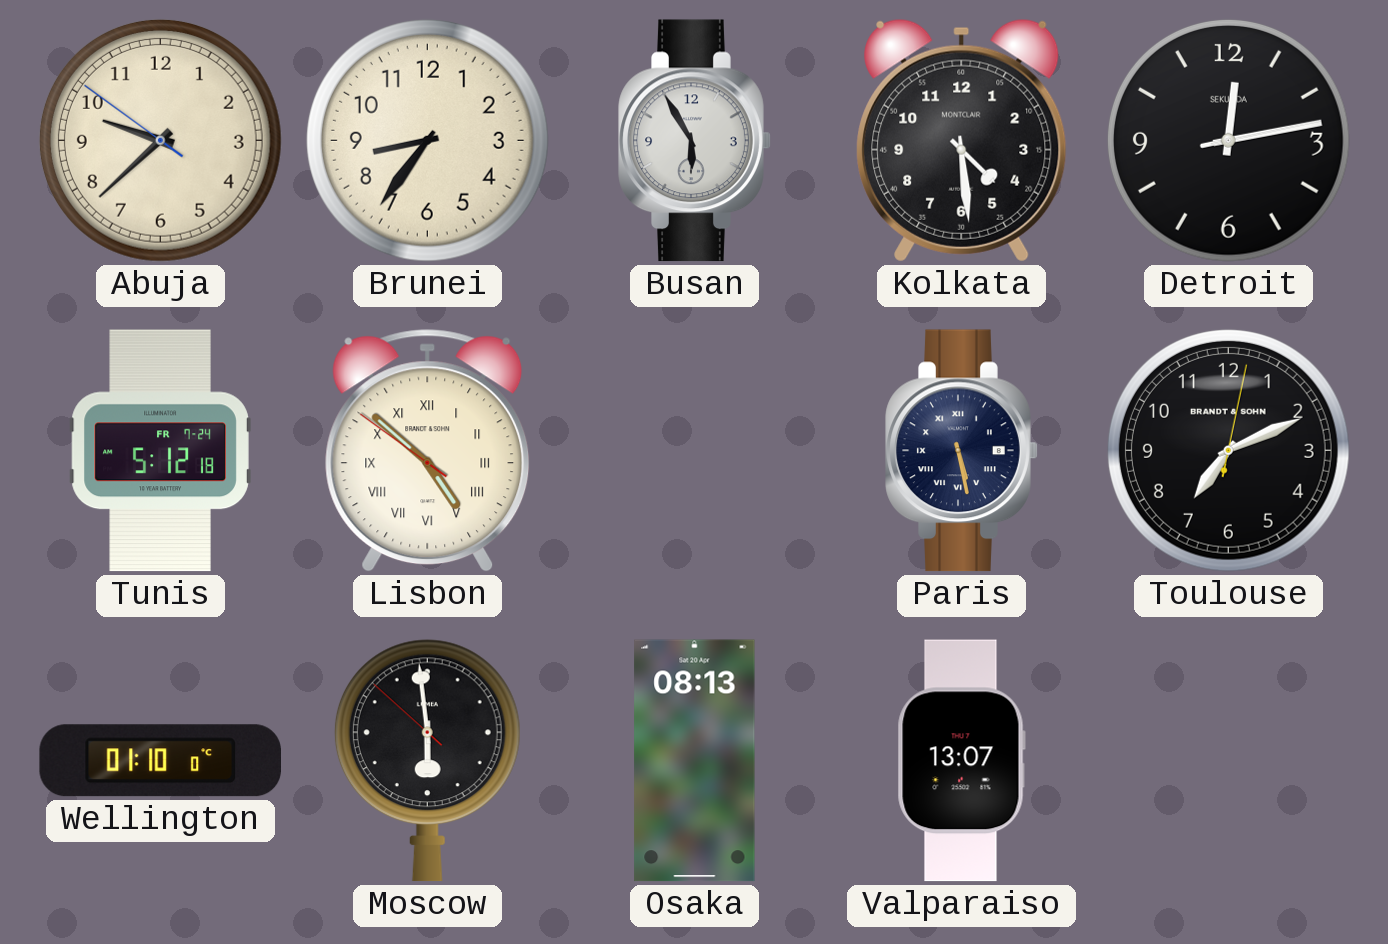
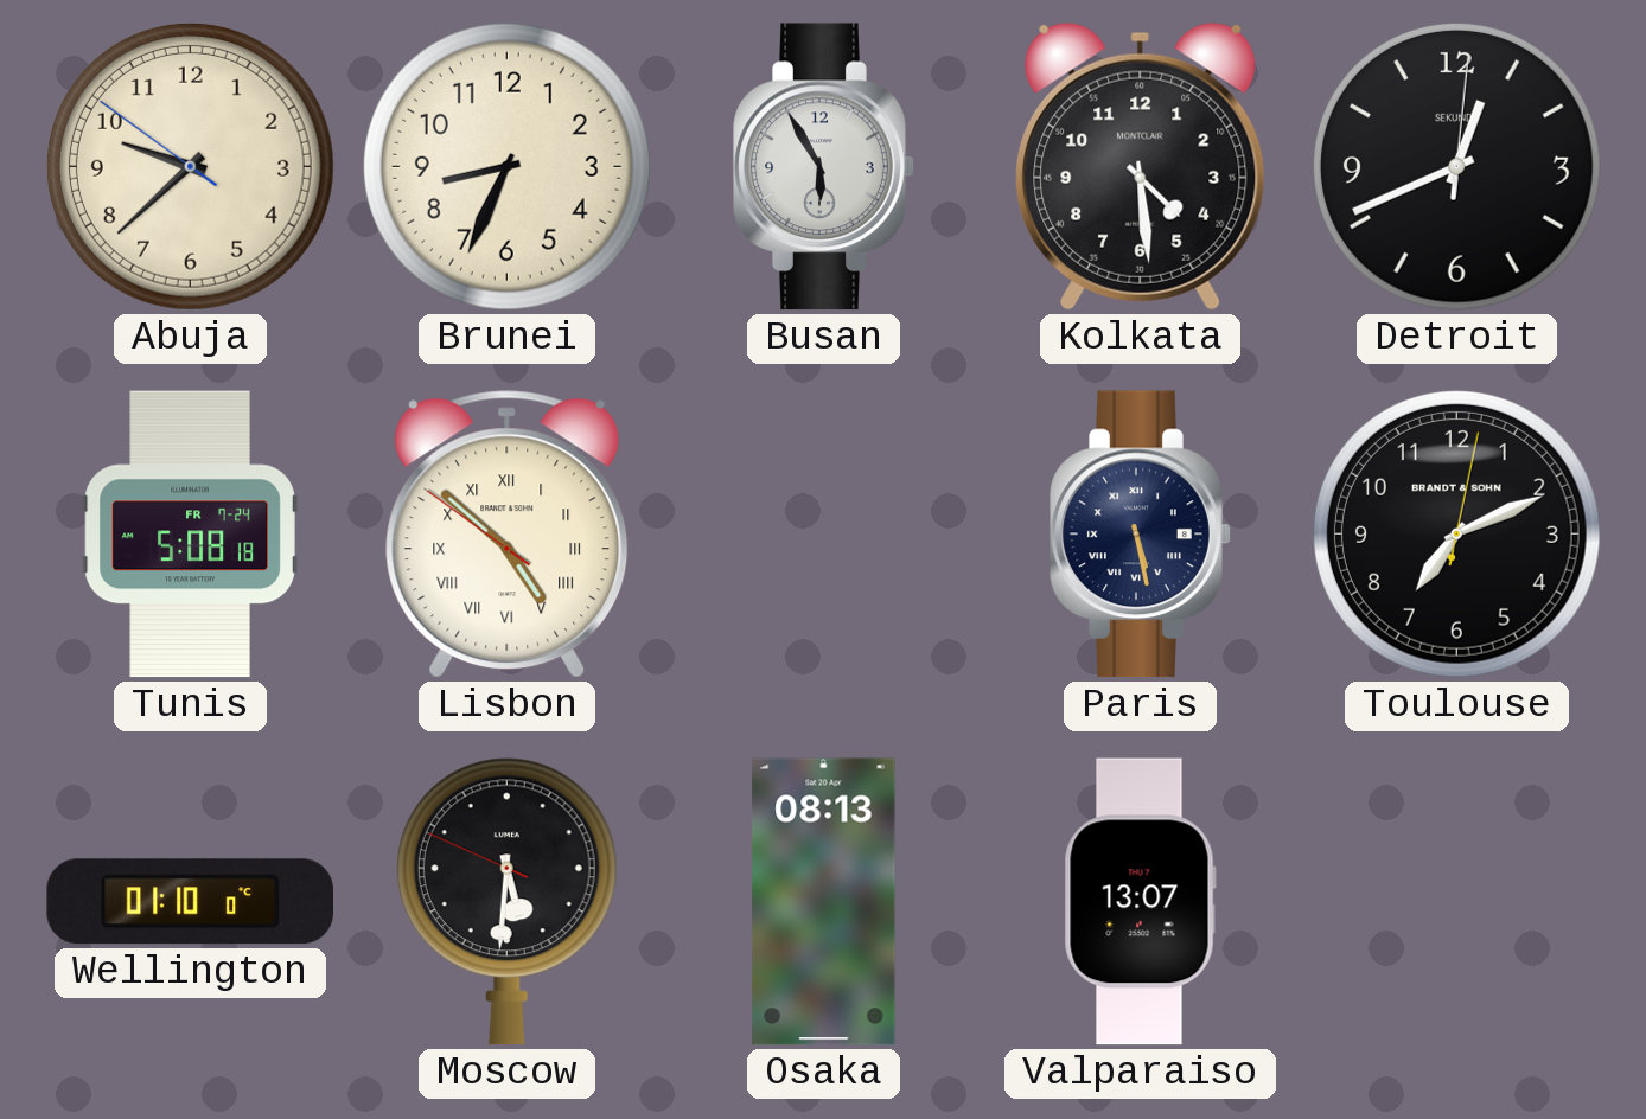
Brunei: 8:36 -> 8:34 (506, 166)
Detroit: 12:13 -> 12:41 (1456, 166)
Tunis: 5:12 -> 5:08 (190, 535)
Moscow: 5:58 -> 5:30 (506, 902)
